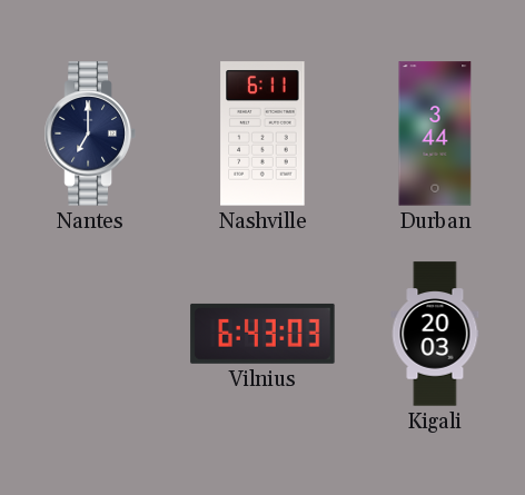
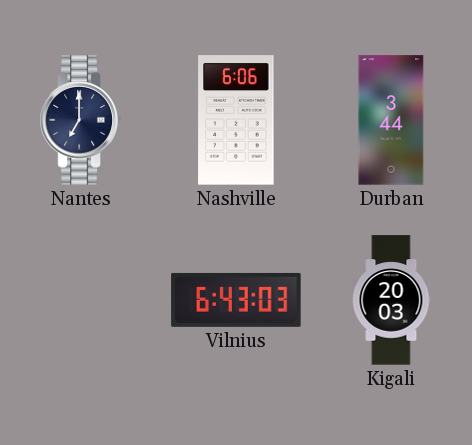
Nashville: 6:11 -> 6:06 (236, 120)
